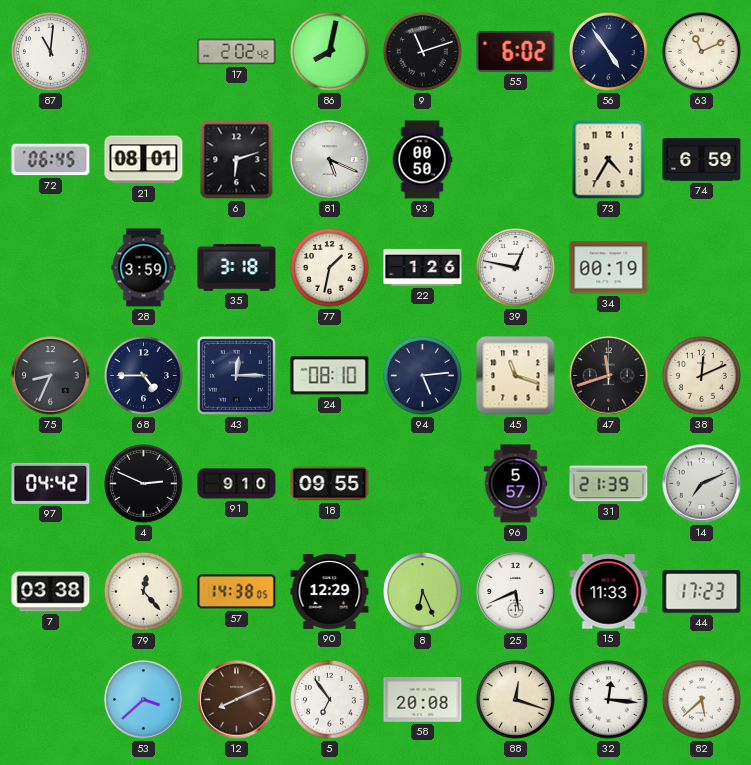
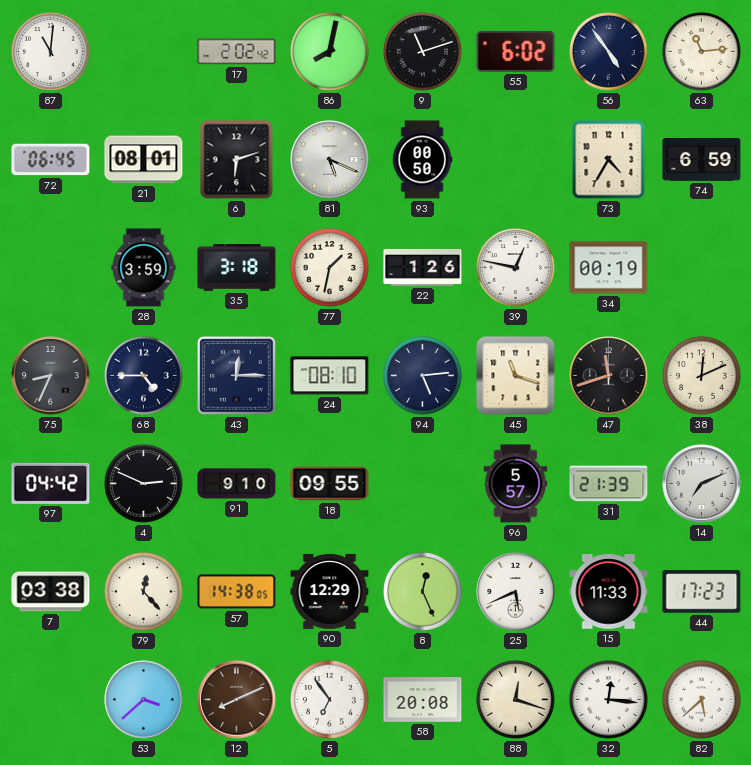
63: 11:11 -> 11:14 (702, 52)
8: 6:26 -> 12:26 (423, 592)
